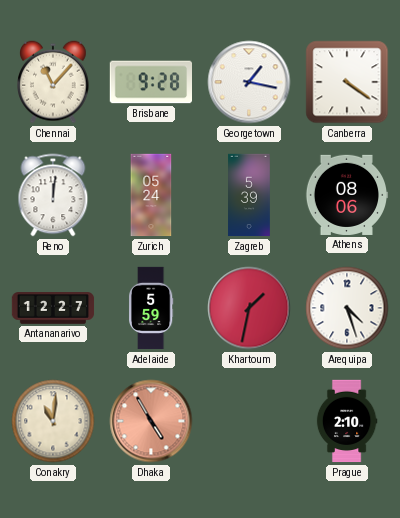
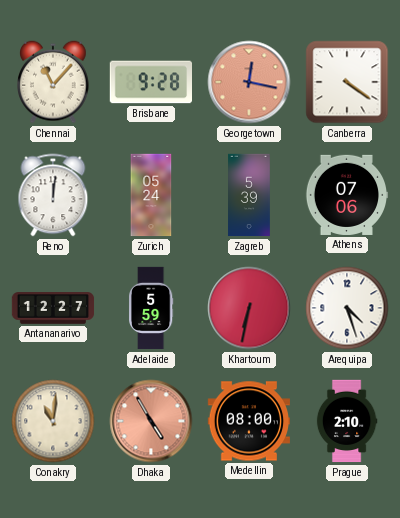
Georgetown: 1:17 -> 12:17 (249, 82)
Georgetown dial: white -> salmon (249, 82)
Athens: 08:06 -> 07:06 (346, 195)
Khartoum: 1:32 -> 6:32 (249, 308)
Medellin: none -> 08:00 (248, 421)
